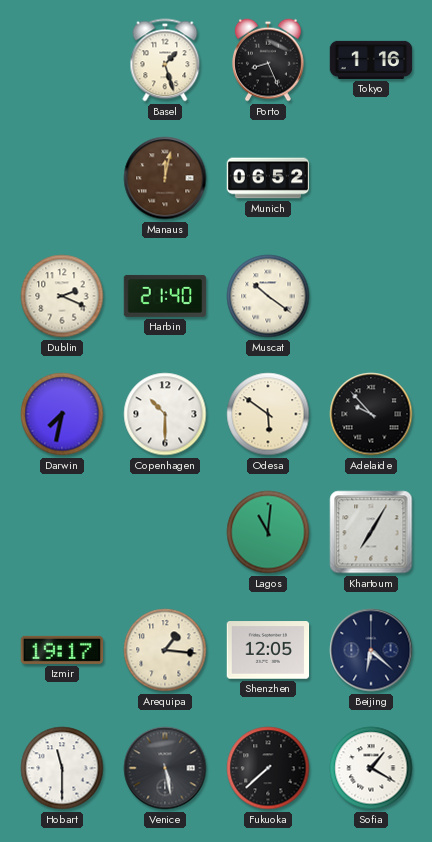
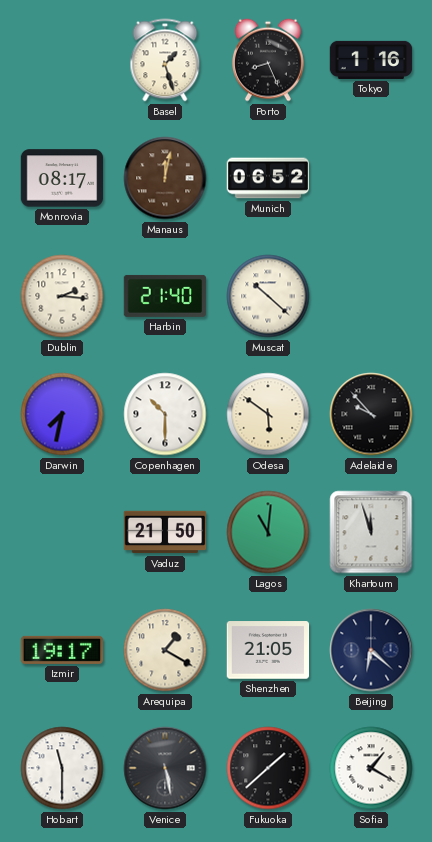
Monrovia: none -> 08:17 (62, 178)
Dublin: 2:19 -> 2:16 (62, 296)
Muscat: 10:21 -> 10:22 (268, 296)
Vaduz: none -> 21:50 (165, 532)
Khartoum: 7:05 -> 11:57 (371, 532)
Arequipa: 1:16 -> 1:20 (165, 650)
Shenzhen: 12:05 -> 21:05 (268, 650)
Fukuoka: 7:38 -> 1:38 (268, 768)
